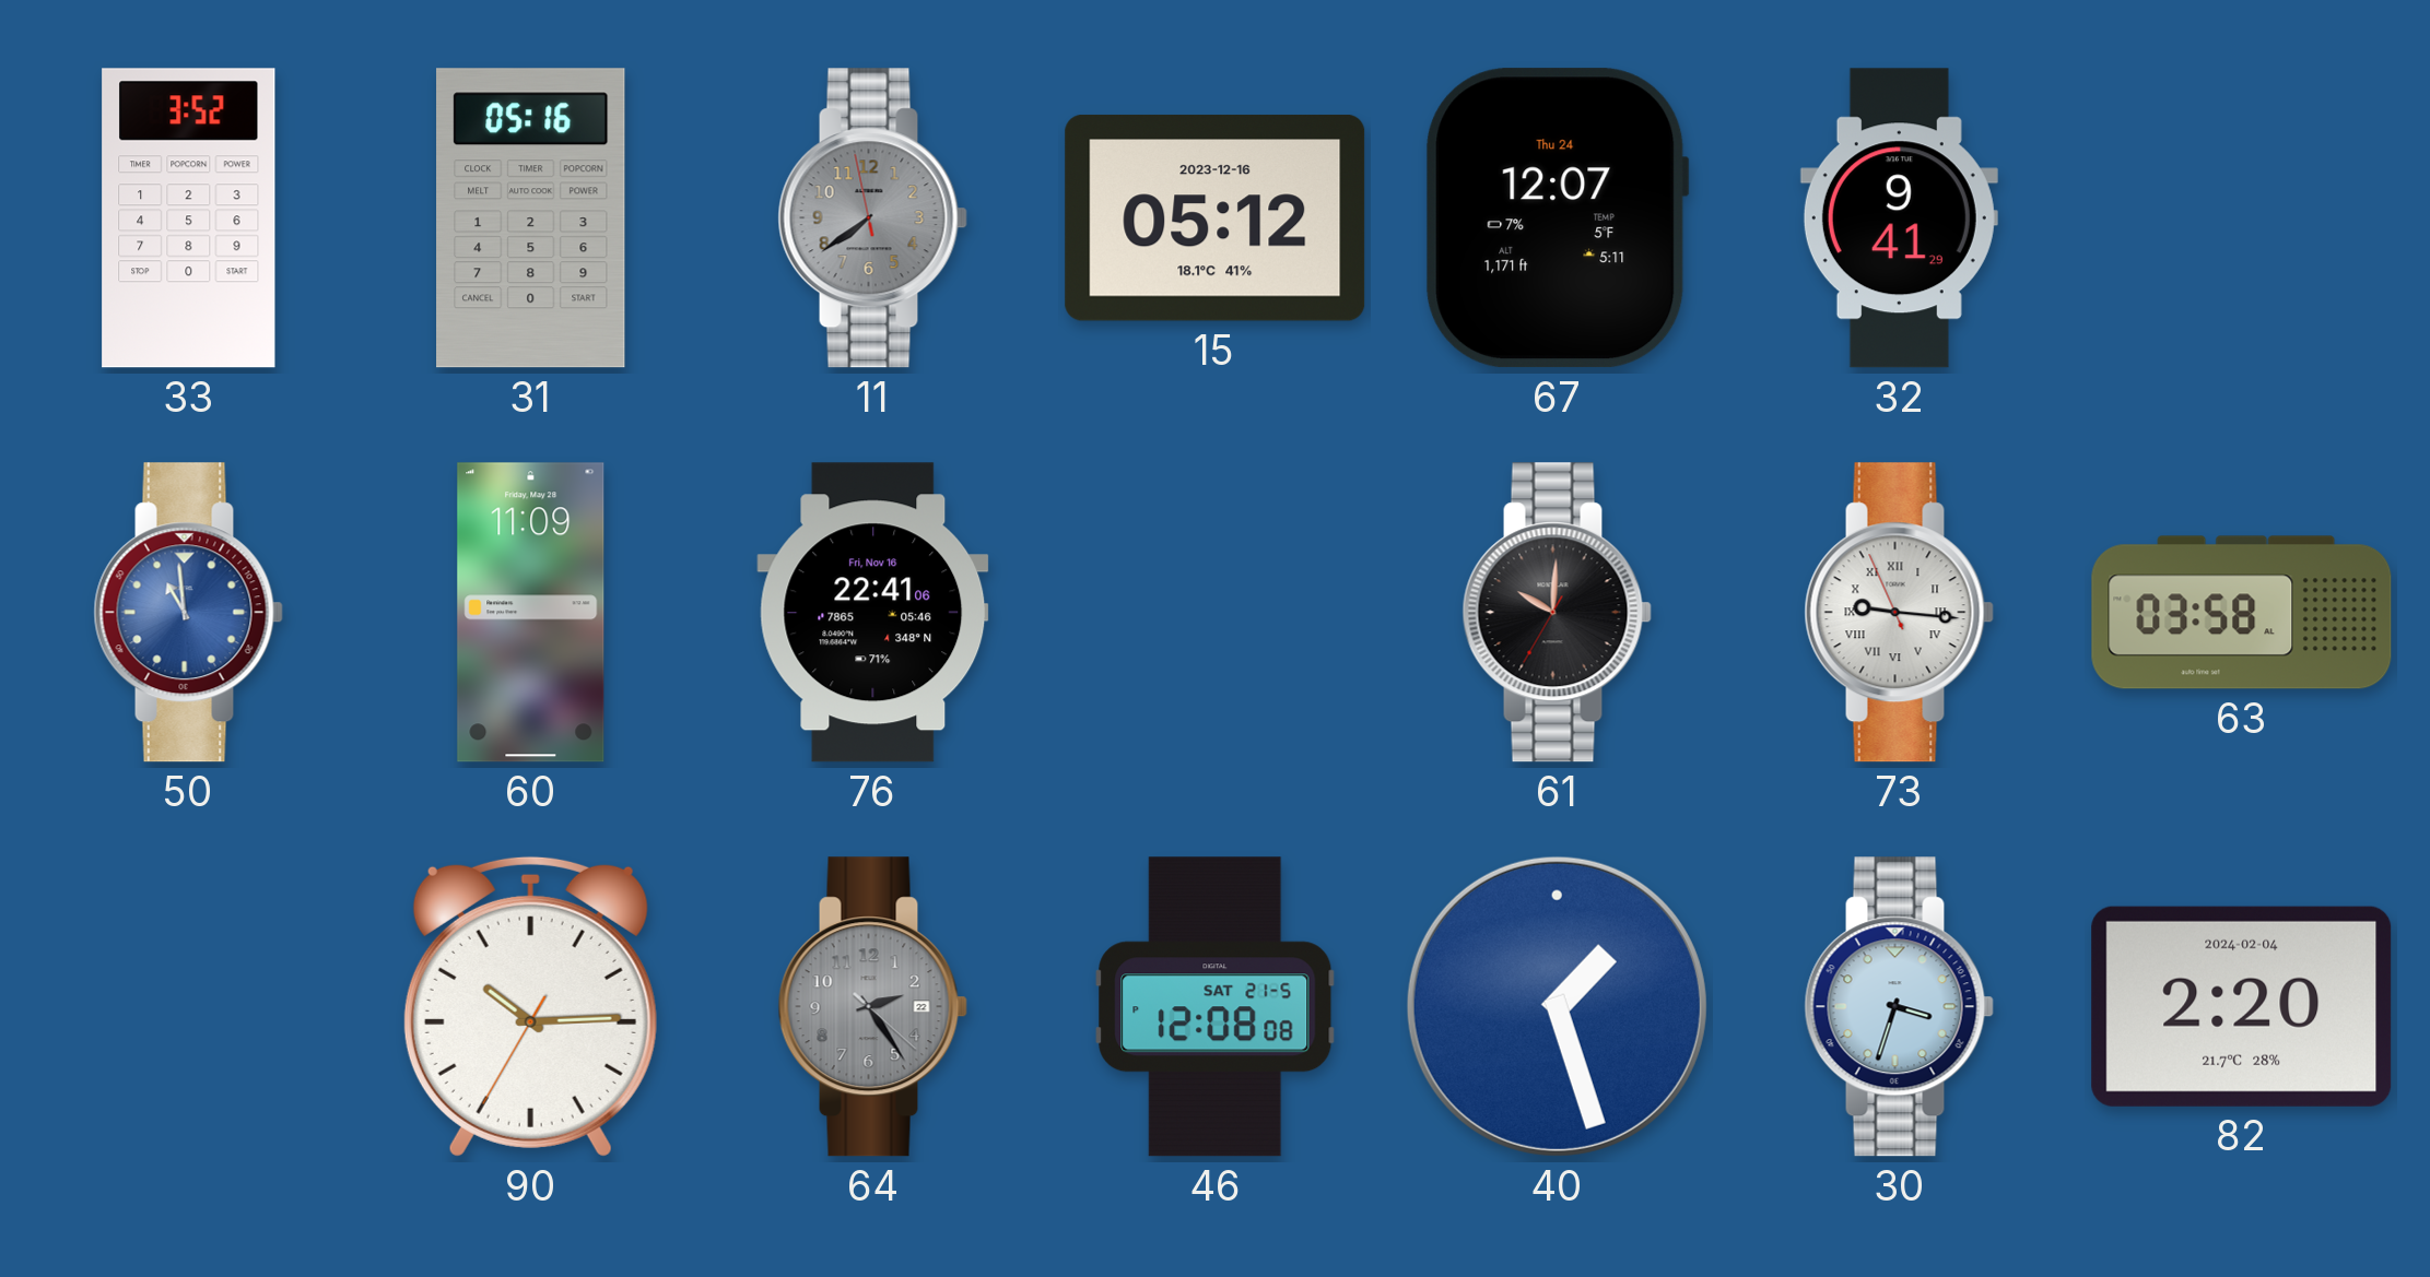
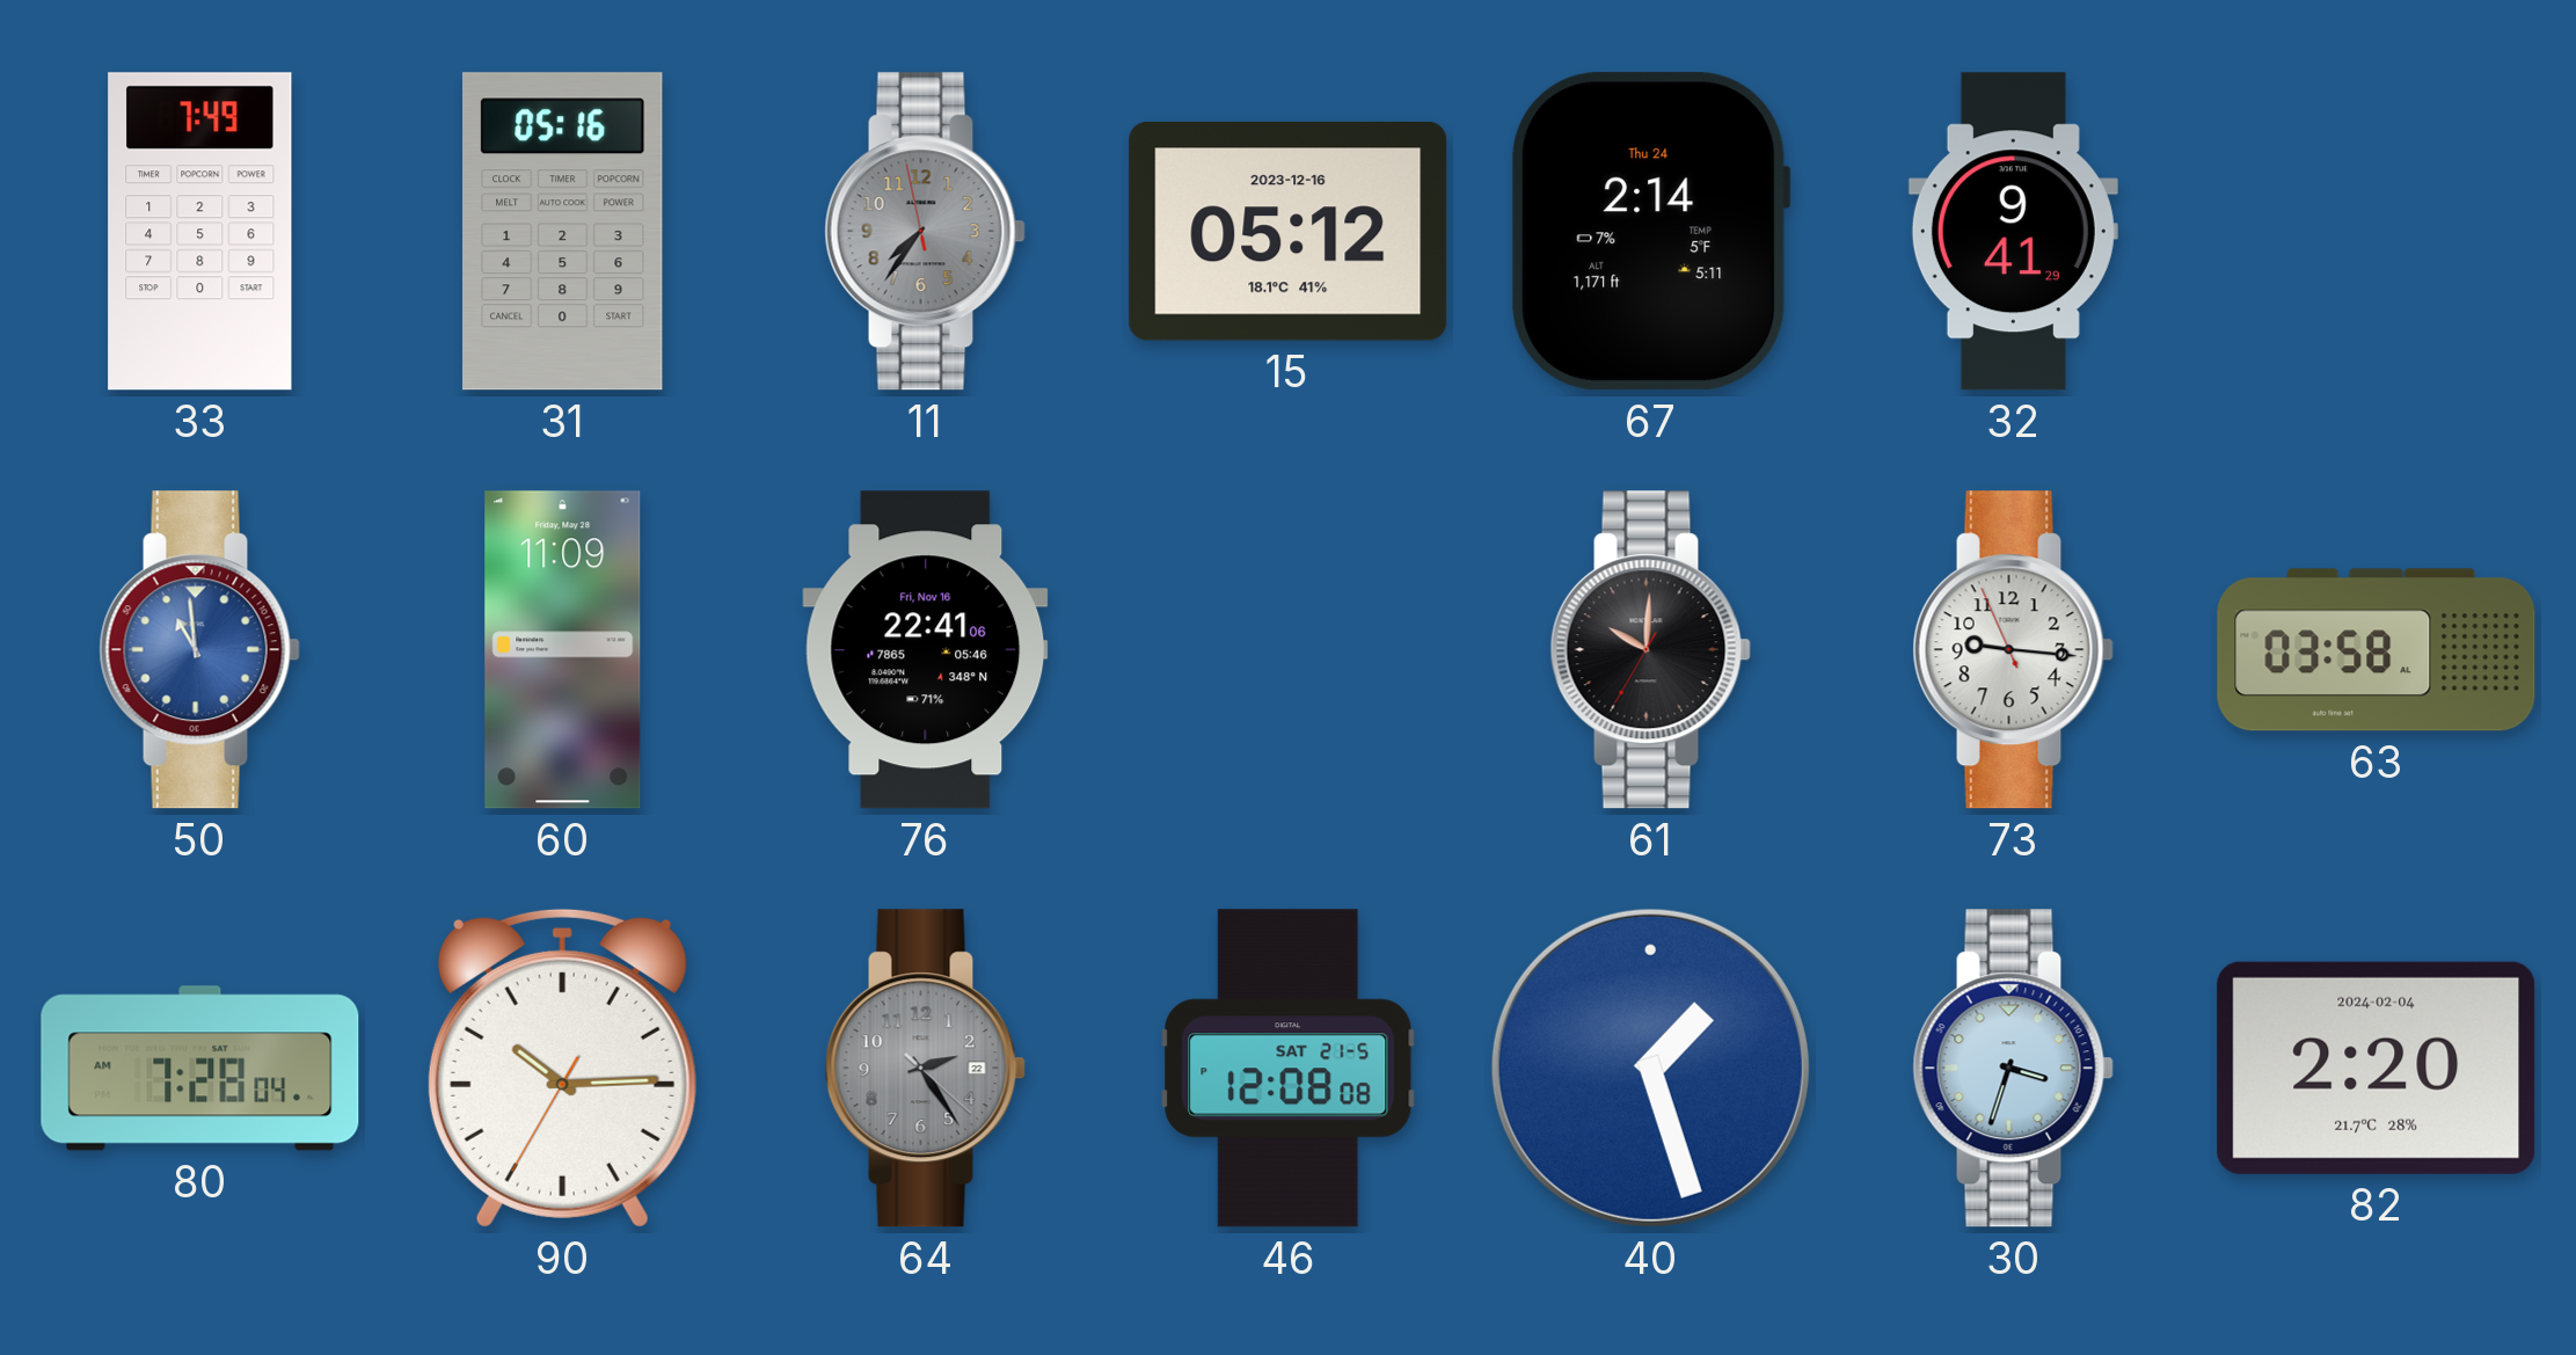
33: 3:52 -> 7:49 (200, 232)
11: 7:38 -> 7:35 (925, 232)
67: 12:07 -> 2:14 (1650, 232)
73 numerals: Roman -> Arabic (2013, 650)
80: none -> 7:28 (200, 1069)
